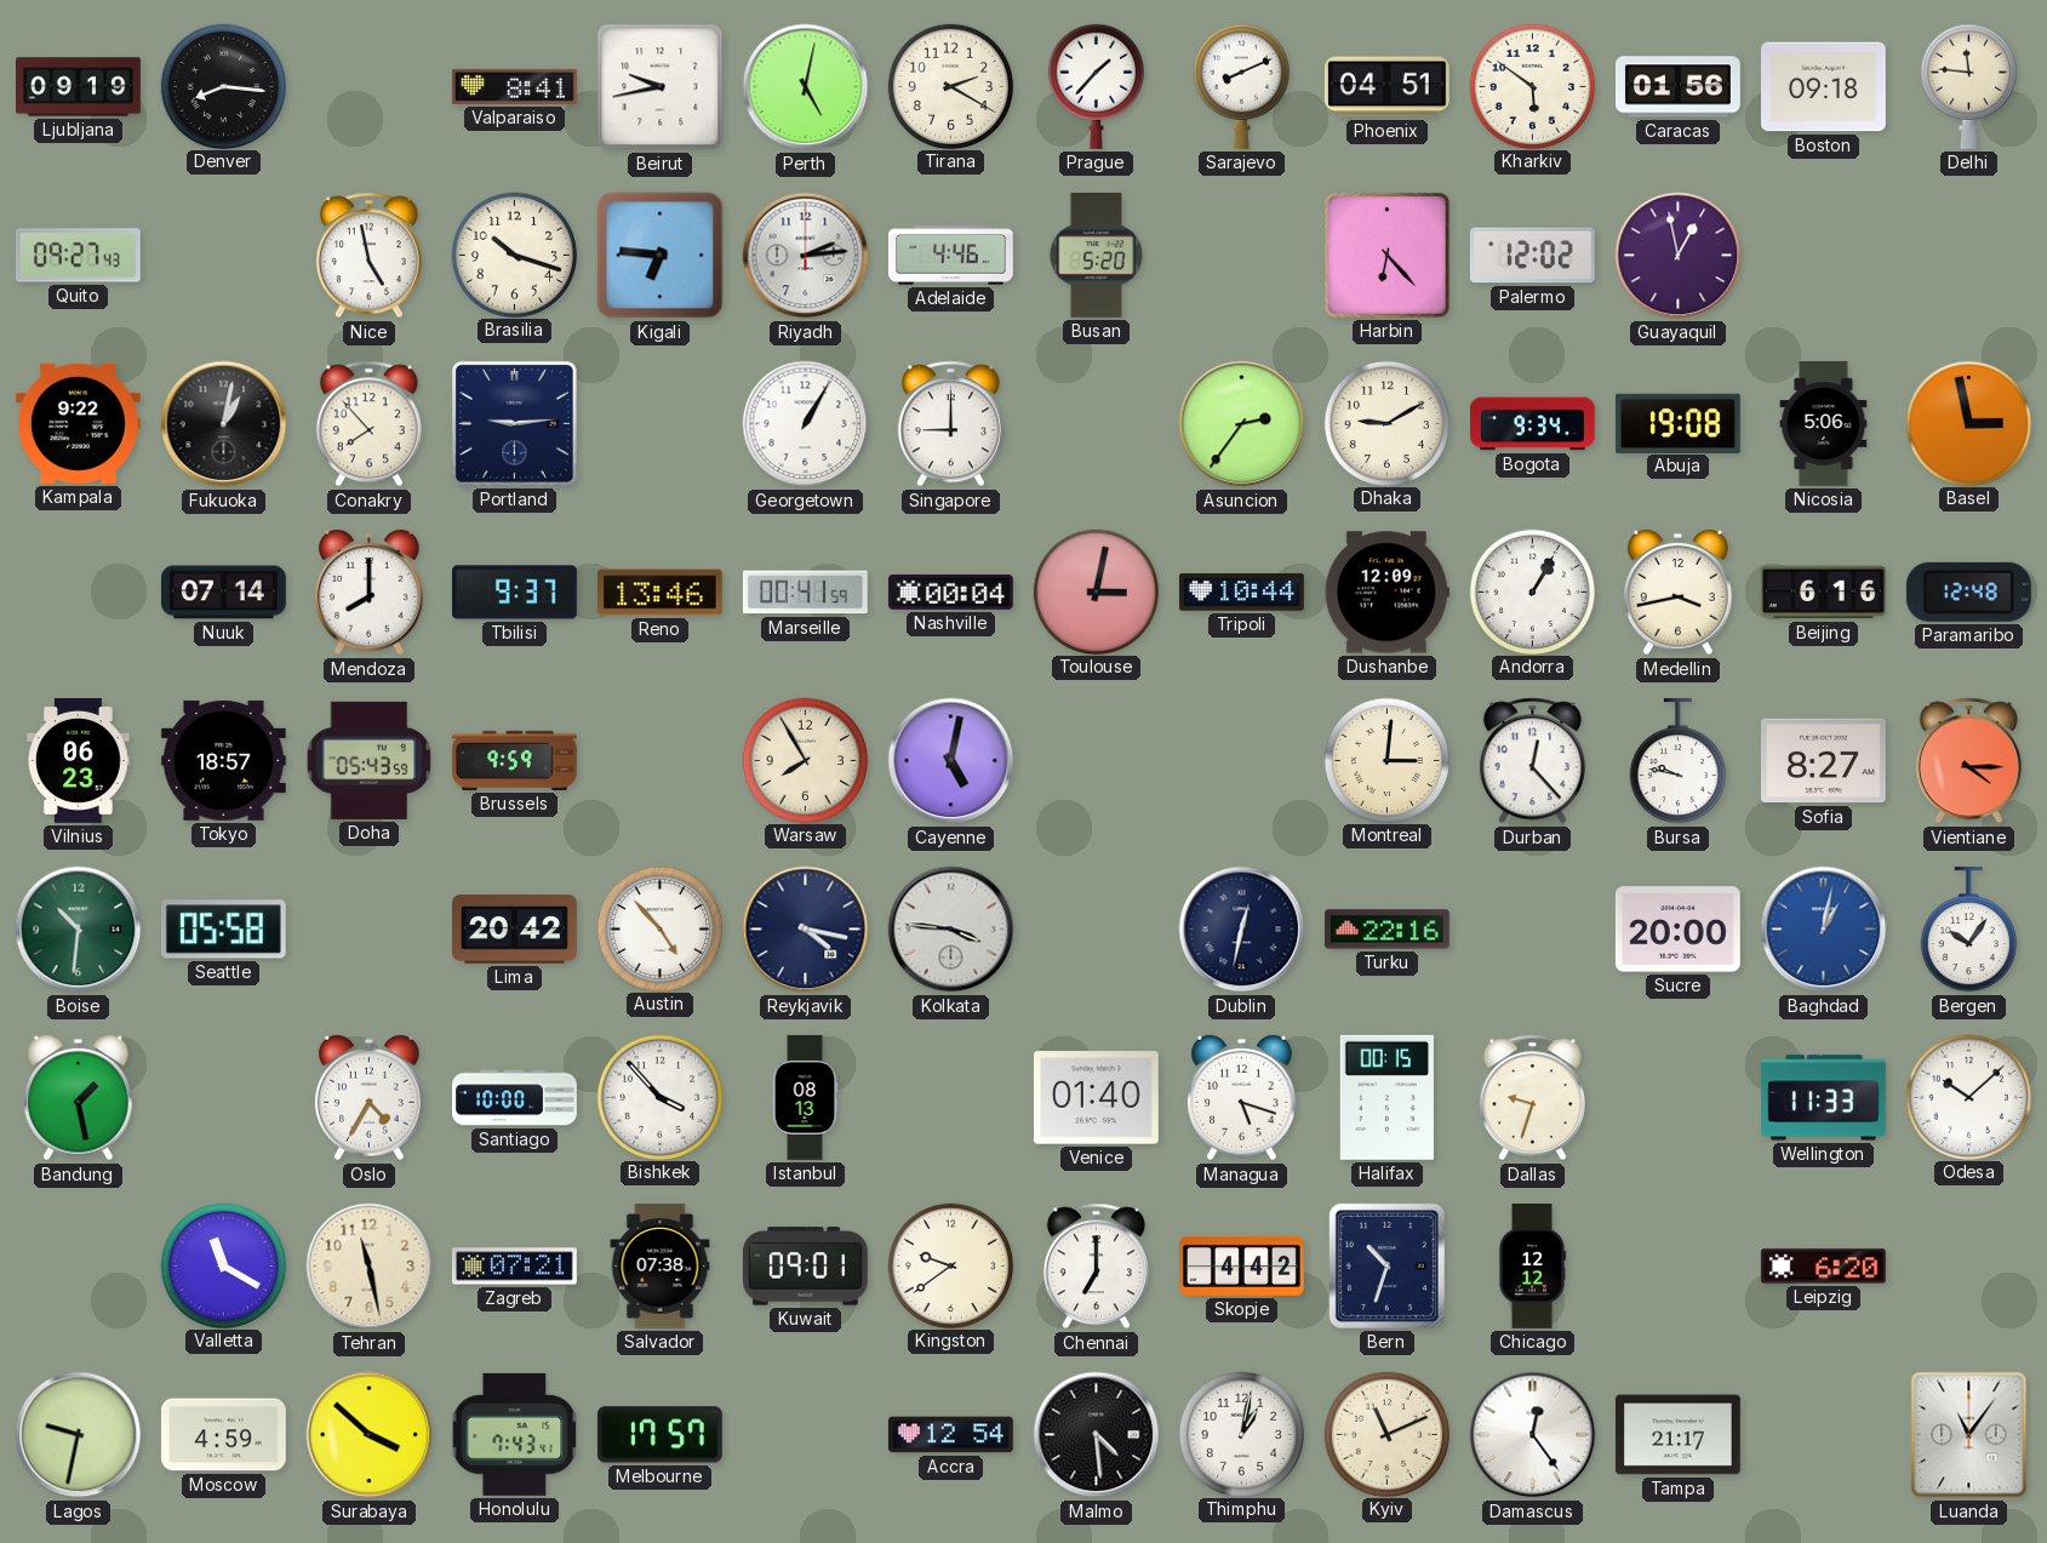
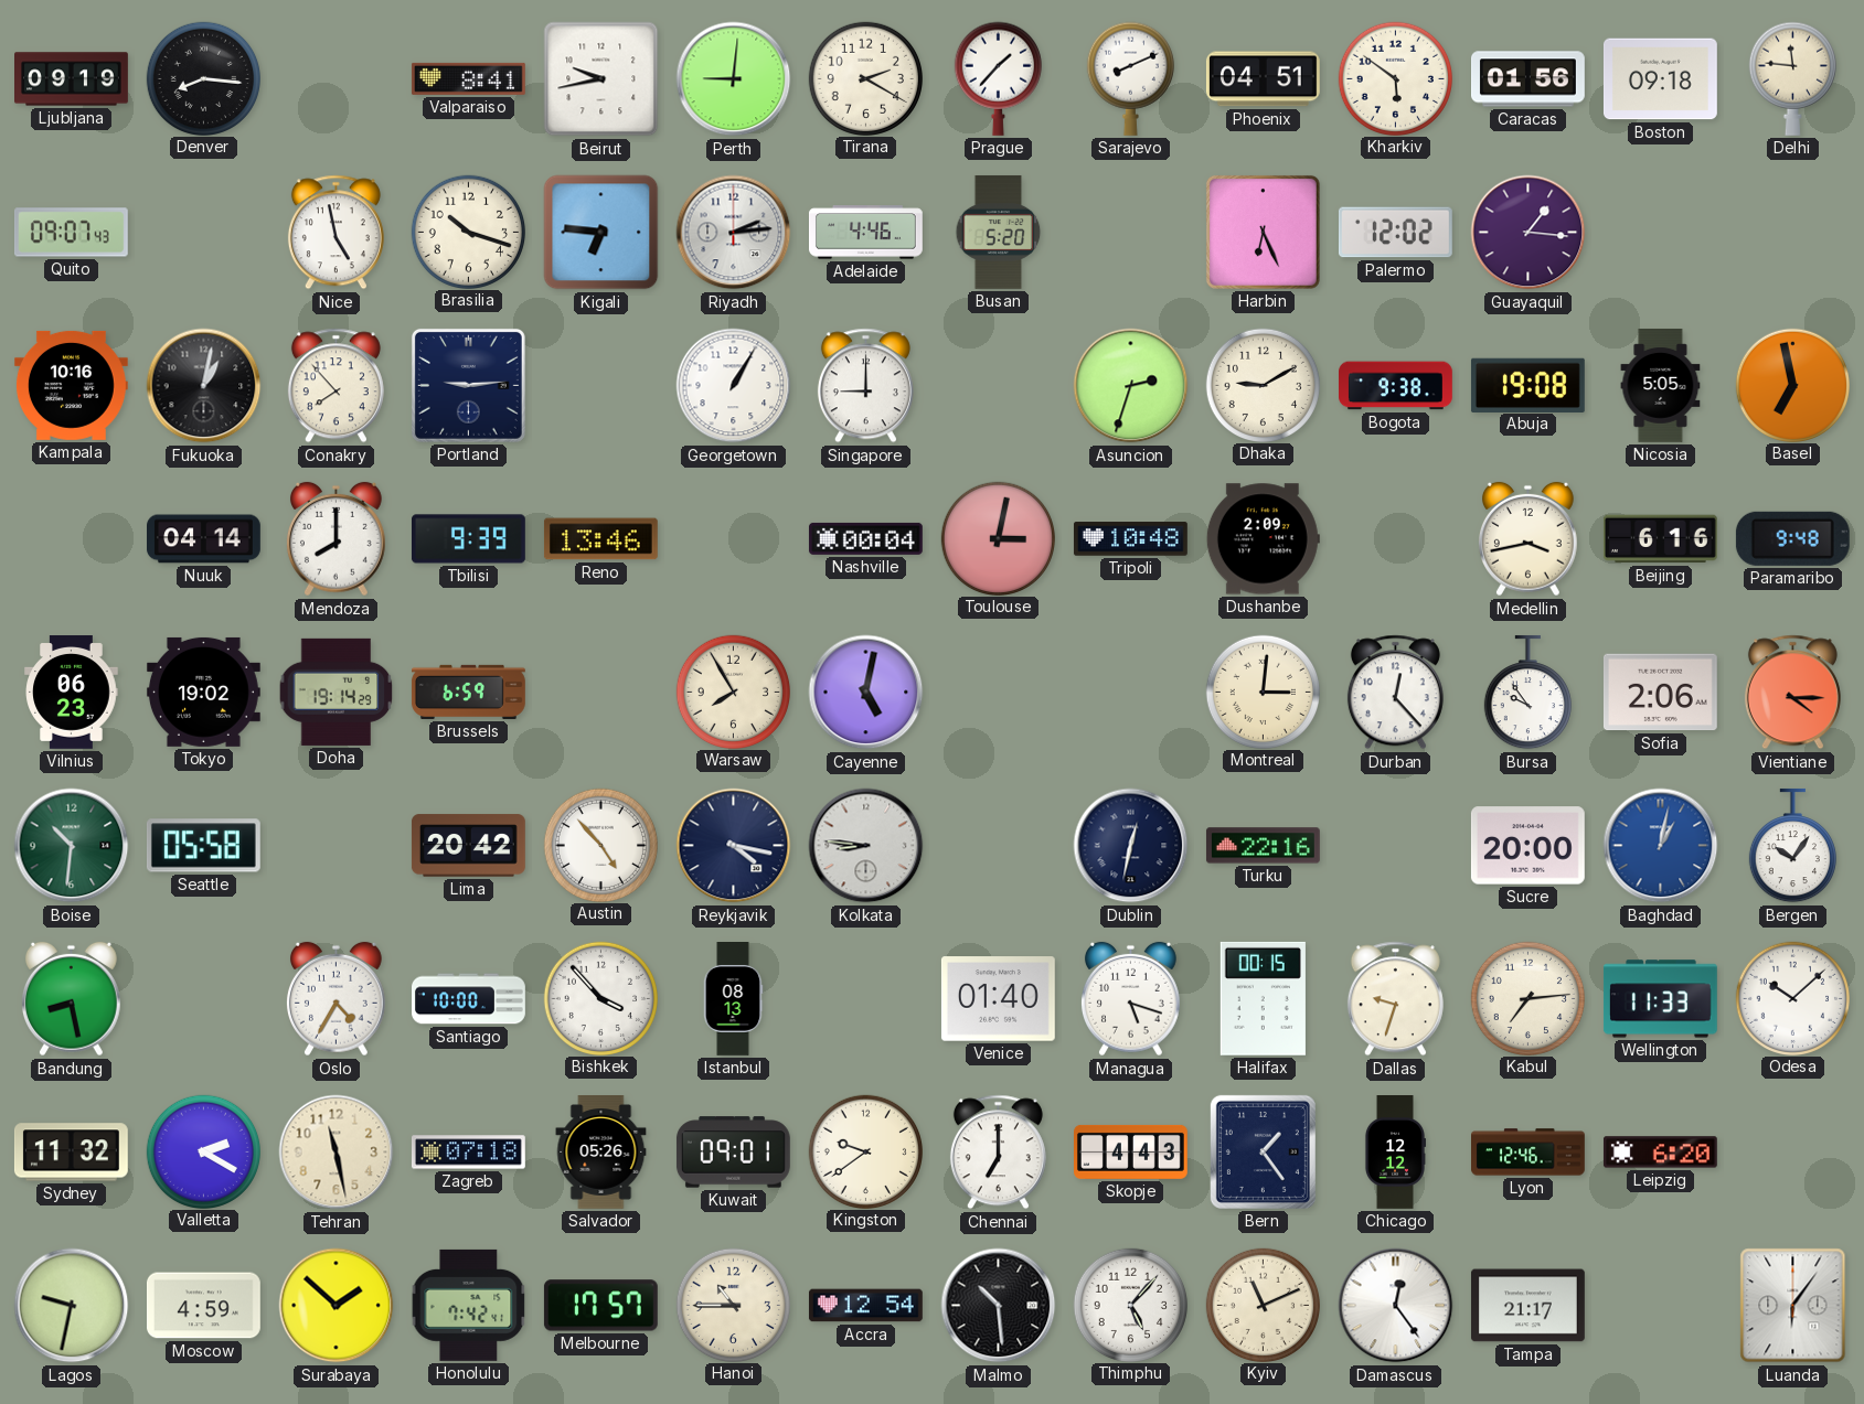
Perth: 5:02 -> 9:01 (734, 79)
Quito: 09:27 -> 09:07 (71, 233)
Harbin: 6:23 -> 6:26 (1263, 232)
Guayaquil: 12:58 -> 1:16 (1529, 233)
Kampala: 9:22 -> 10:16 (71, 385)
Asuncion: 2:36 -> 2:33 (1131, 386)
Bogota: 9:34 -> 9:38 (1396, 386)
Nicosia: 5:06 -> 5:05 (1661, 386)
Basel: 2:58 -> 6:58 (1792, 385)
Nuuk: 07:14 -> 04:14 (204, 539)
Tbilisi: 9:37 -> 9:39 (468, 539)
Marseille: 00:41 -> none (805, 593)
Tripoli: 10:44 -> 10:48 (1130, 539)
Dushanbe: 12:09 -> 2:09 (1263, 539)
Andorra: 1:05 -> none (1532, 592)
Paramaribo: 12:48 -> 9:48 (1792, 538)
Tokyo: 18:57 -> 19:02 (203, 692)
Doha: 05:43 -> 19:14 (337, 692)
Brussels: 9:59 -> 6:59 (469, 692)
Bursa: 9:47 -> 9:54 (1527, 693)
Sofia: 8:27 -> 2:06 (1660, 693)
Kolkata: 3:46 -> 8:46 (866, 846)
Bandung: 1:28 -> 8:28 (72, 999)
Kabul: none -> 7:14 (1527, 998)
Sydney: none -> 11:32 (71, 1153)
Valletta: 11:20 -> 2:20 (203, 1151)
Zagreb: 07:21 -> 07:18 (469, 1153)
Salvador: 07:38 -> 05:26 (601, 1153)
Skopje: 4:42 -> 4:43 (1131, 1151)
Bern: 10:33 -> 1:24 (1263, 1151)
Lyon: none -> 12:46 (1529, 1153)
Surabaya: 3:52 -> 1:52 (337, 1306)
Honolulu: 7:43 -> 7:42 (469, 1305)
Hanoi: none -> 10:45 (733, 1305)
Malmo: 4:29 -> 10:29 (999, 1306)
Thimphu: 1:02 -> 5:07 (1130, 1305)
Luanda: 11:06 -> 6:06 (1793, 1306)
